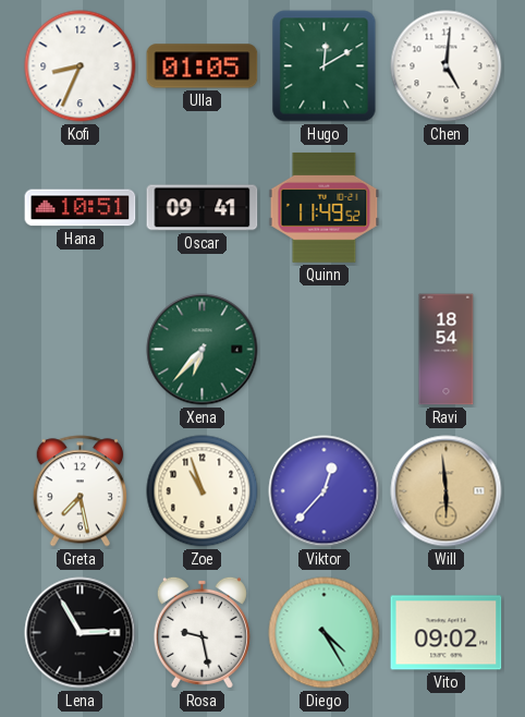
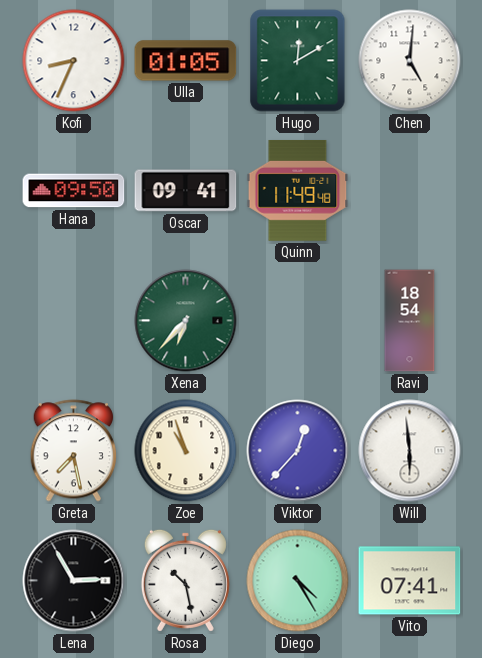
Hana: 10:51 -> 09:50 (74, 191)
Quinn: 11:49:52 -> 11:49:48 (298, 190)
Will dial: champagne -> white (410, 451)
Rosa: 9:28 -> 10:28 (185, 580)
Vito: 09:02 -> 07:41 (410, 581)
